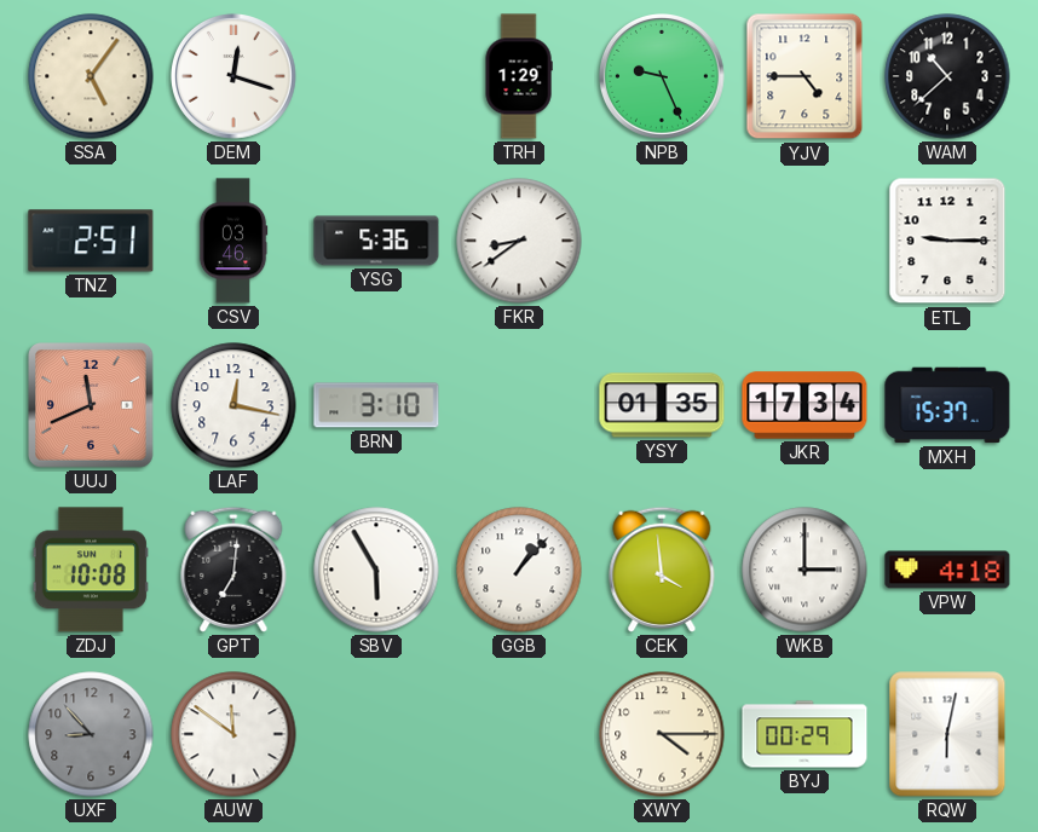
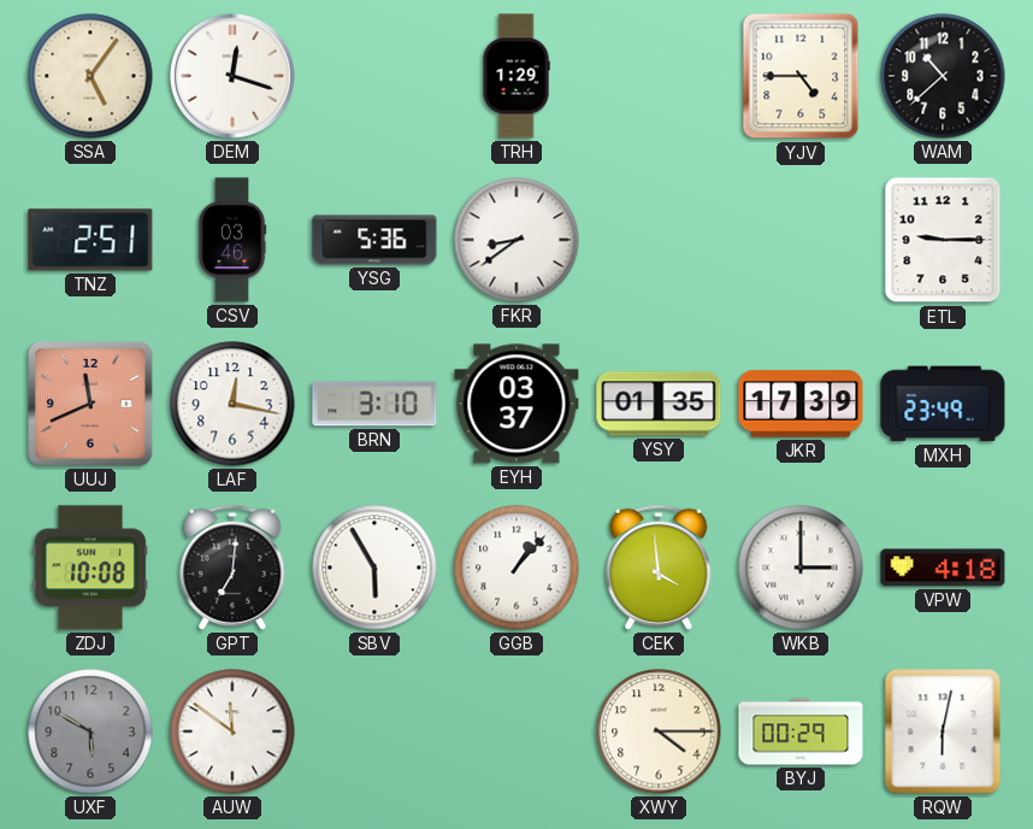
NPB: 9:26 -> none (663, 77)
EYH: none -> 03:37 (516, 404)
JKR: 17:34 -> 17:39 (801, 404)
MXH: 15:37 -> 23:49 (943, 404)
UXF: 8:53 -> 5:50 (90, 731)
